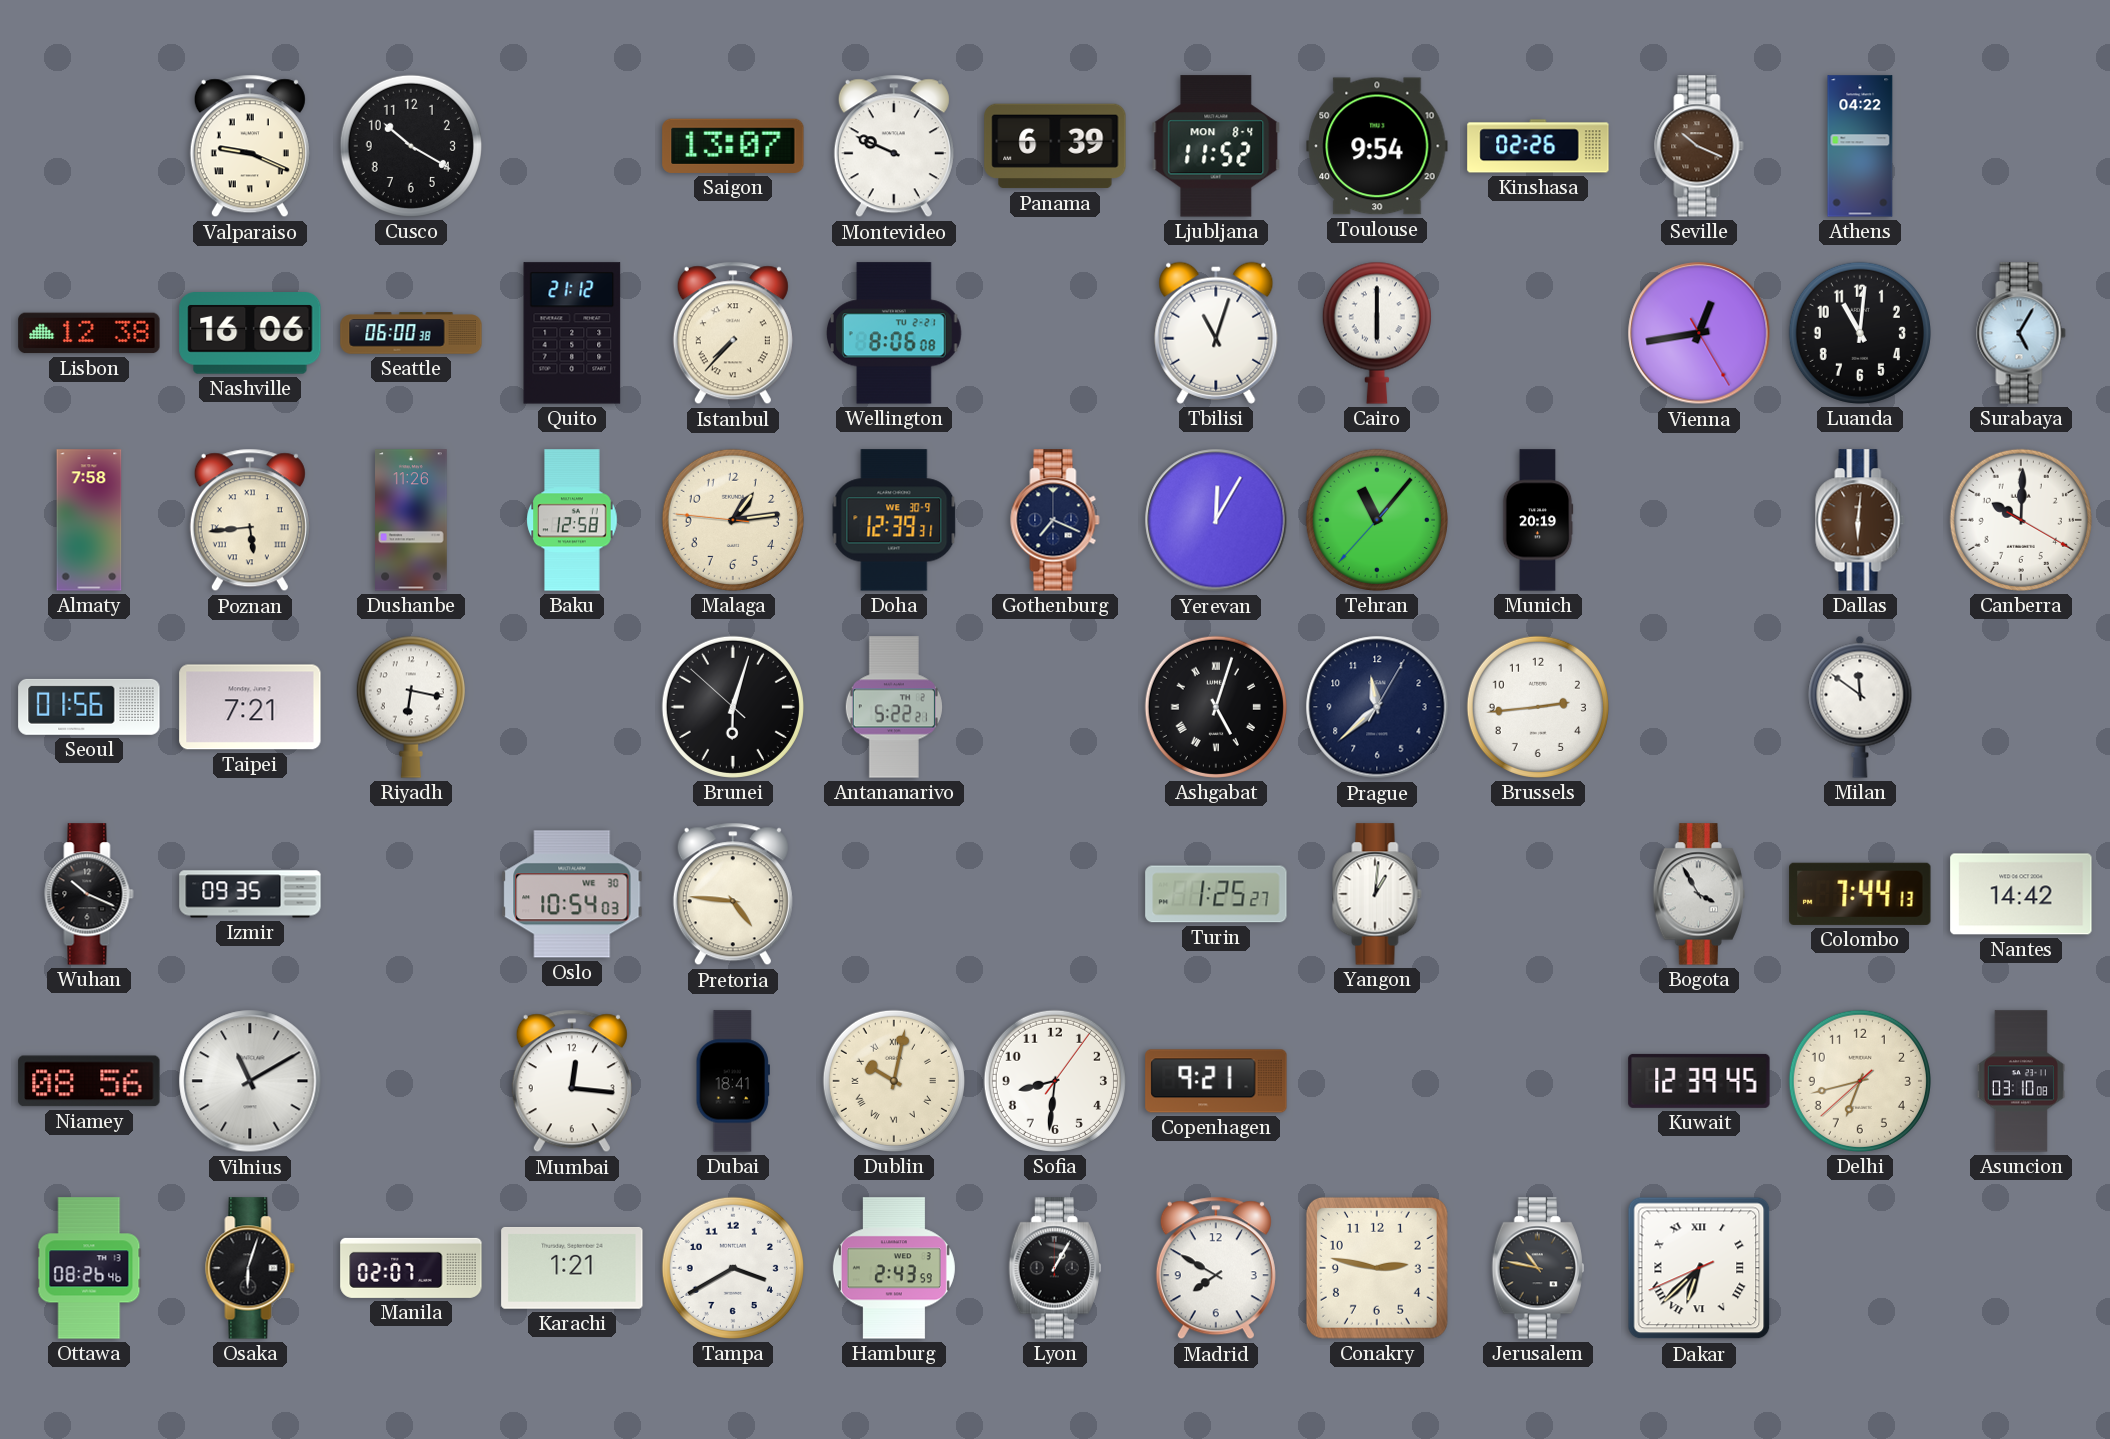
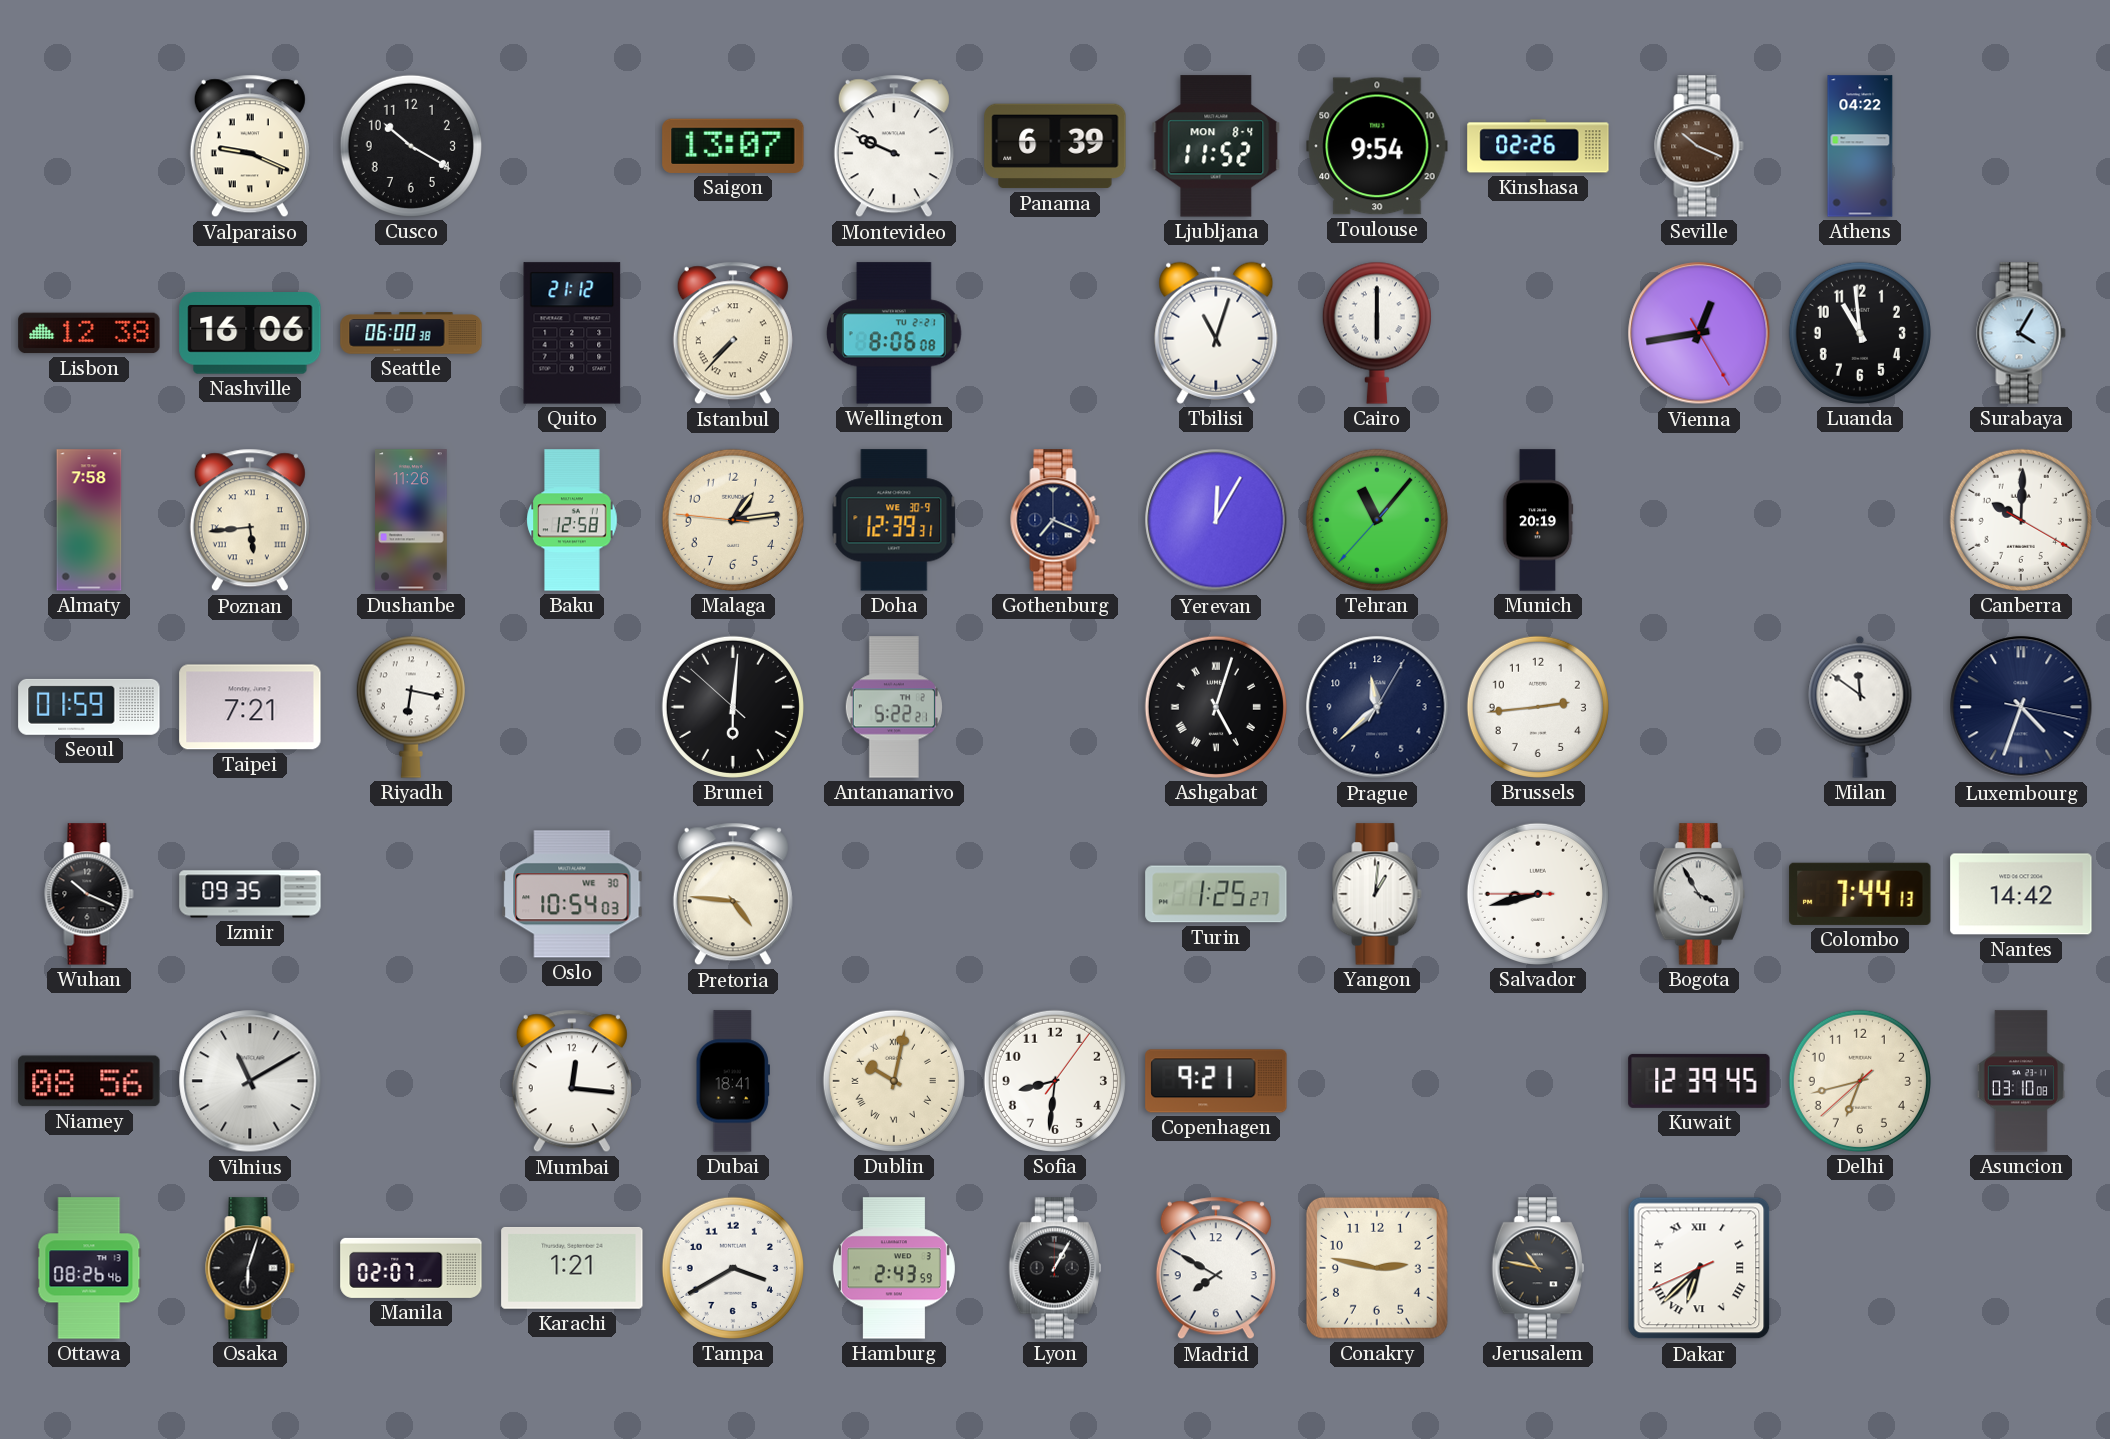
Luanda: 11:01 -> 10:59 (1860, 333)
Surabaya: 5:05 -> 4:05 (2021, 333)
Dallas: 6:01 -> none (1860, 520)
Seoul: 01:56 -> 01:59 (89, 707)
Brunei: 6:02 -> 6:00 (733, 707)
Luxembourg: none -> 4:33 (2021, 707)
Salvador: none -> 8:42 (1538, 894)
